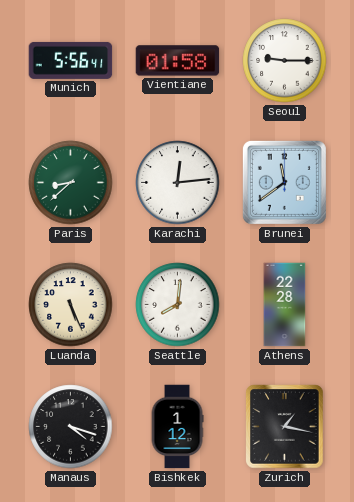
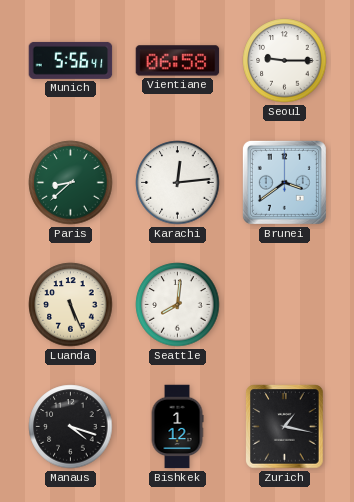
Vientiane: 01:58 -> 06:58 (178, 61)
Brunei: 11:39 -> 3:39 (284, 182)
Athens: 22:28 -> none (285, 305)
